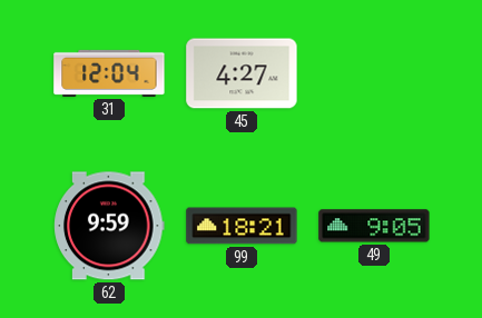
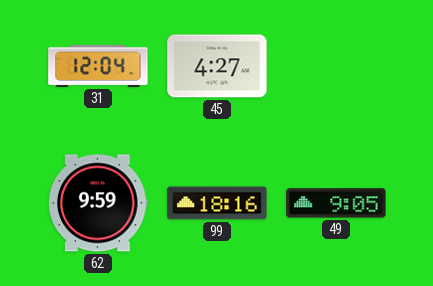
99: 18:21 -> 18:16 (217, 203)
